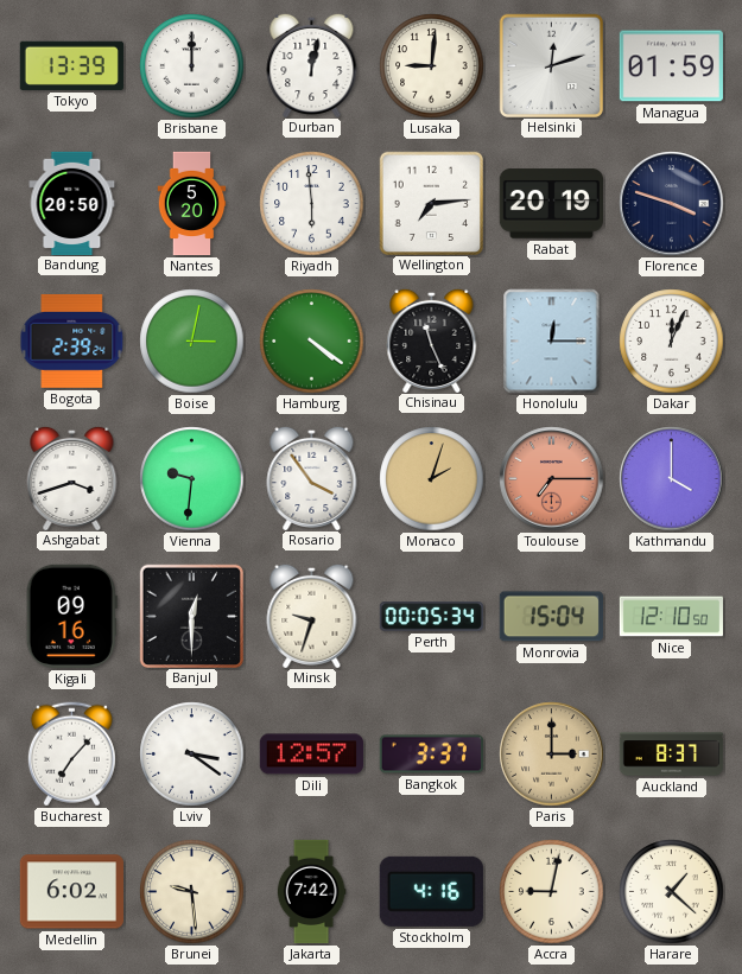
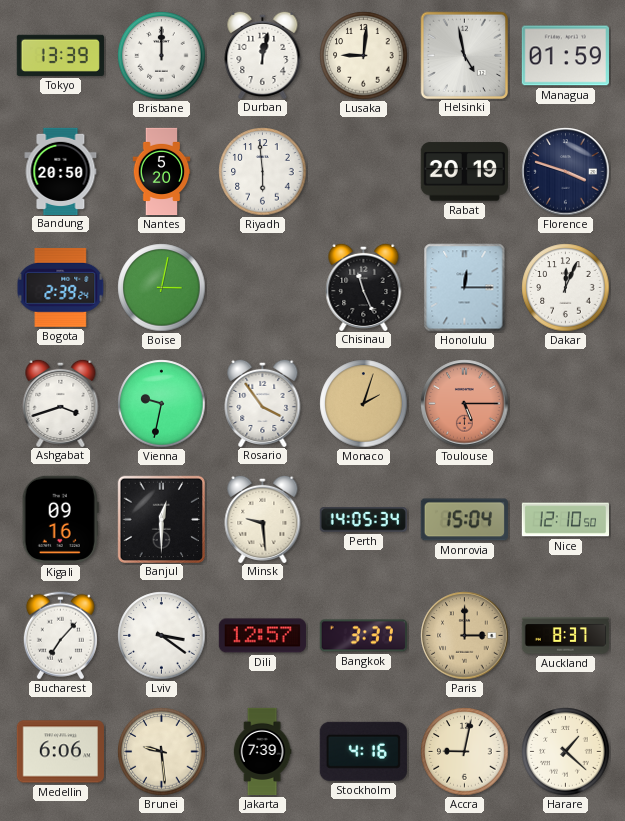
Helsinki: 12:12 -> 4:58 (464, 55)
Wellington: 7:14 -> none (431, 203)
Hamburg: 4:21 -> none (312, 342)
Vienna: 9:31 -> 9:32 (162, 404)
Toulouse: 7:15 -> 5:15 (465, 404)
Kathmandu: 4:00 -> none (672, 479)
Minsk: 9:33 -> 9:29 (263, 518)
Perth: 00:05 -> 14:05 (363, 520)
Medellin: 6:02 -> 6:06 (60, 752)
Jakarta: 7:42 -> 7:39 (262, 752)
